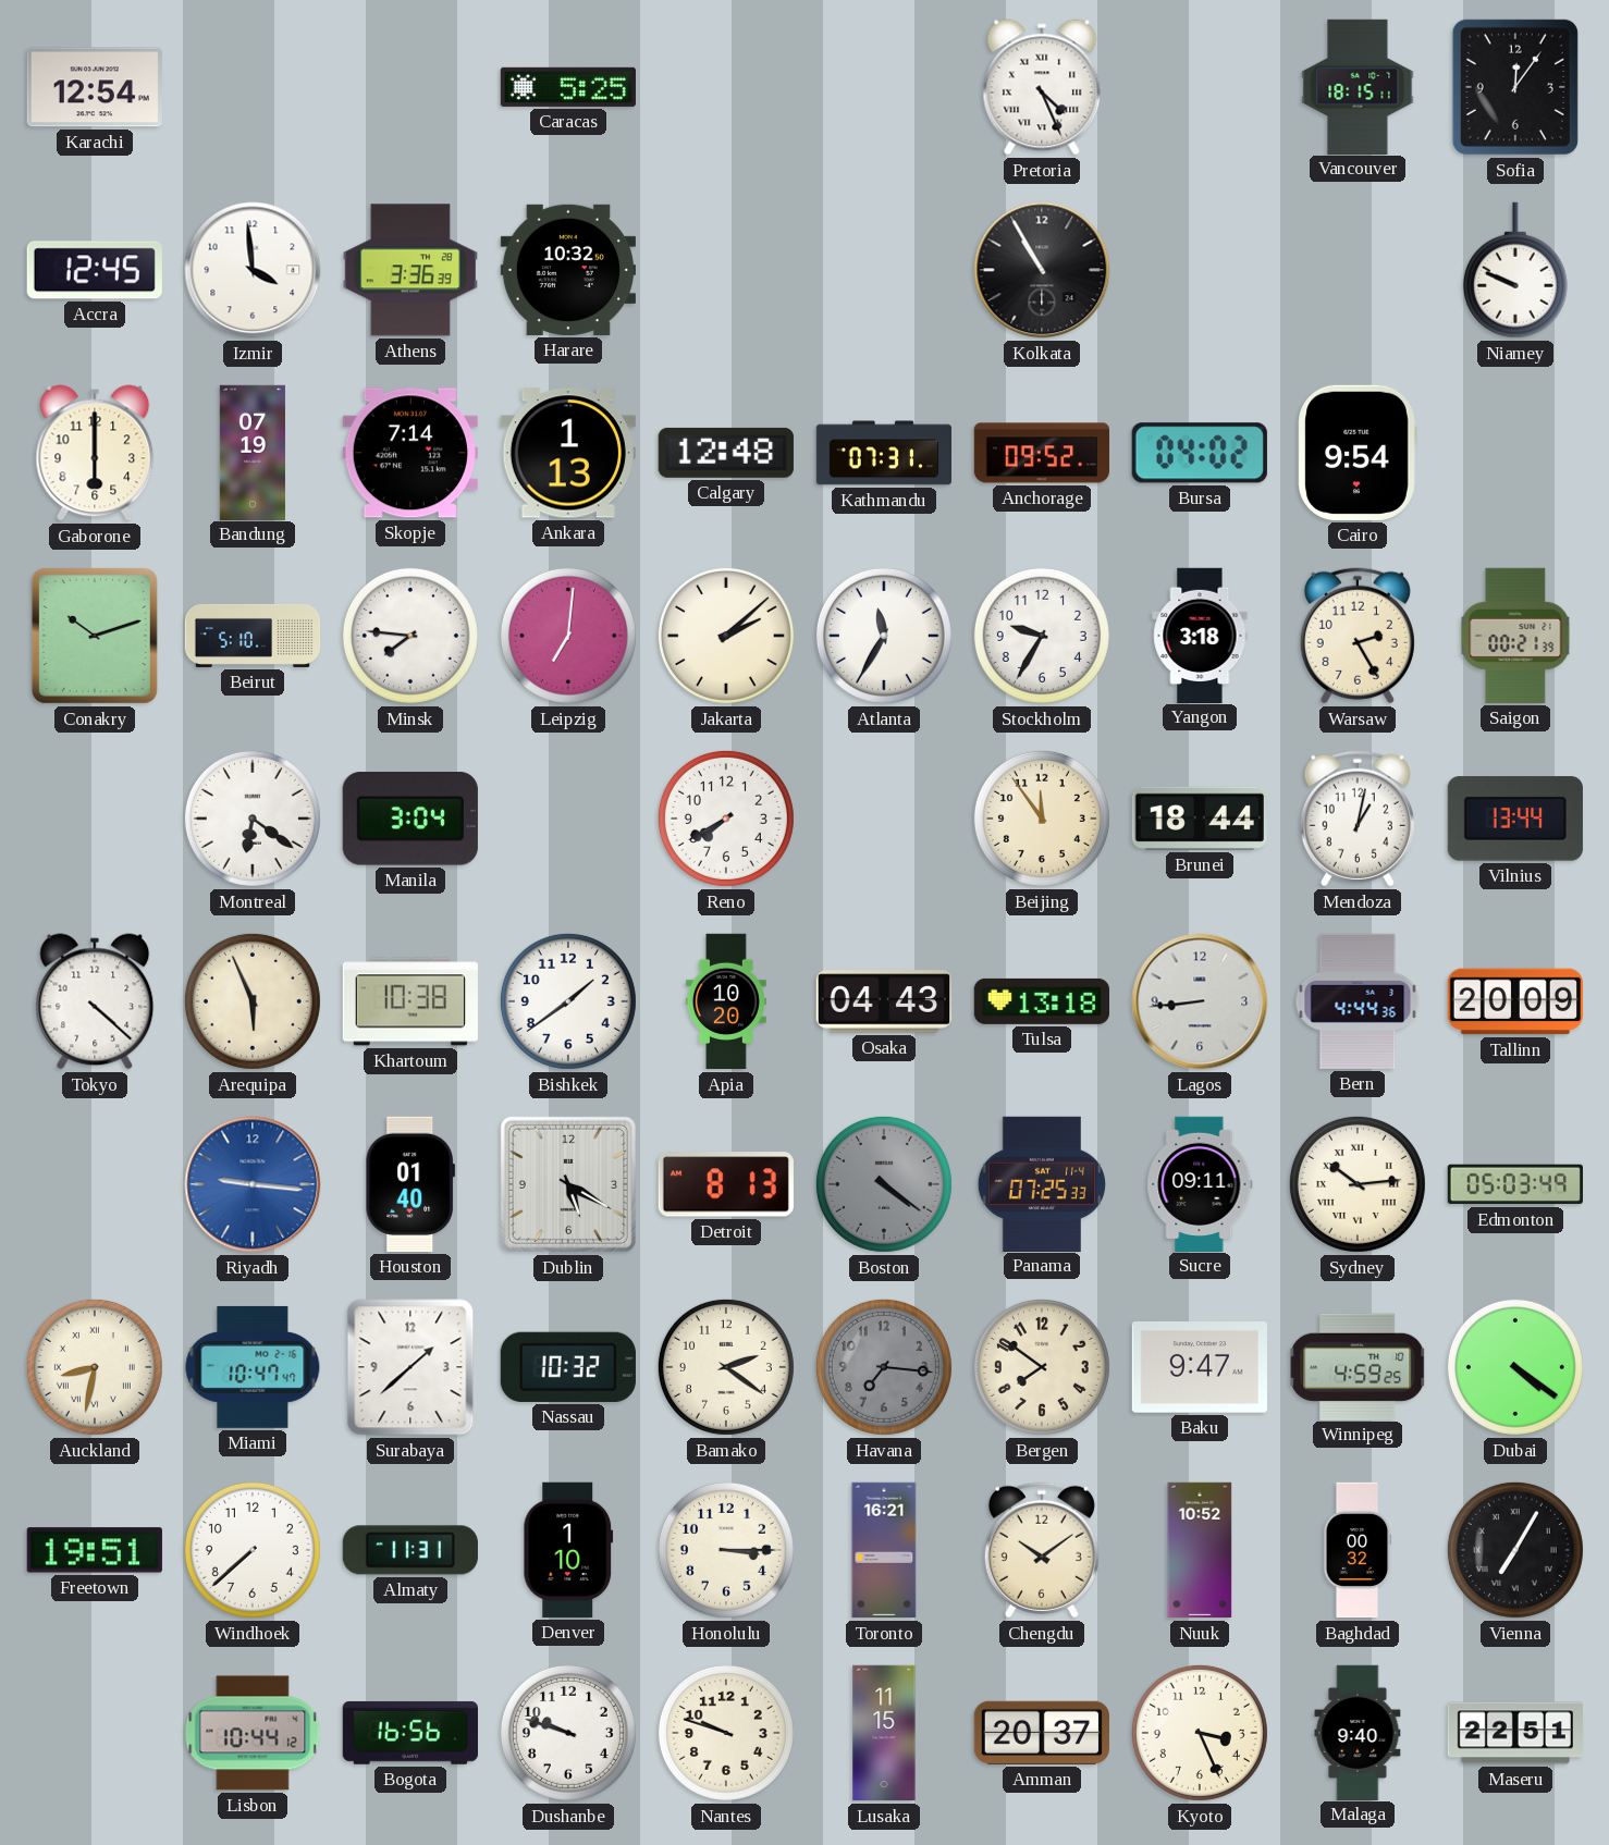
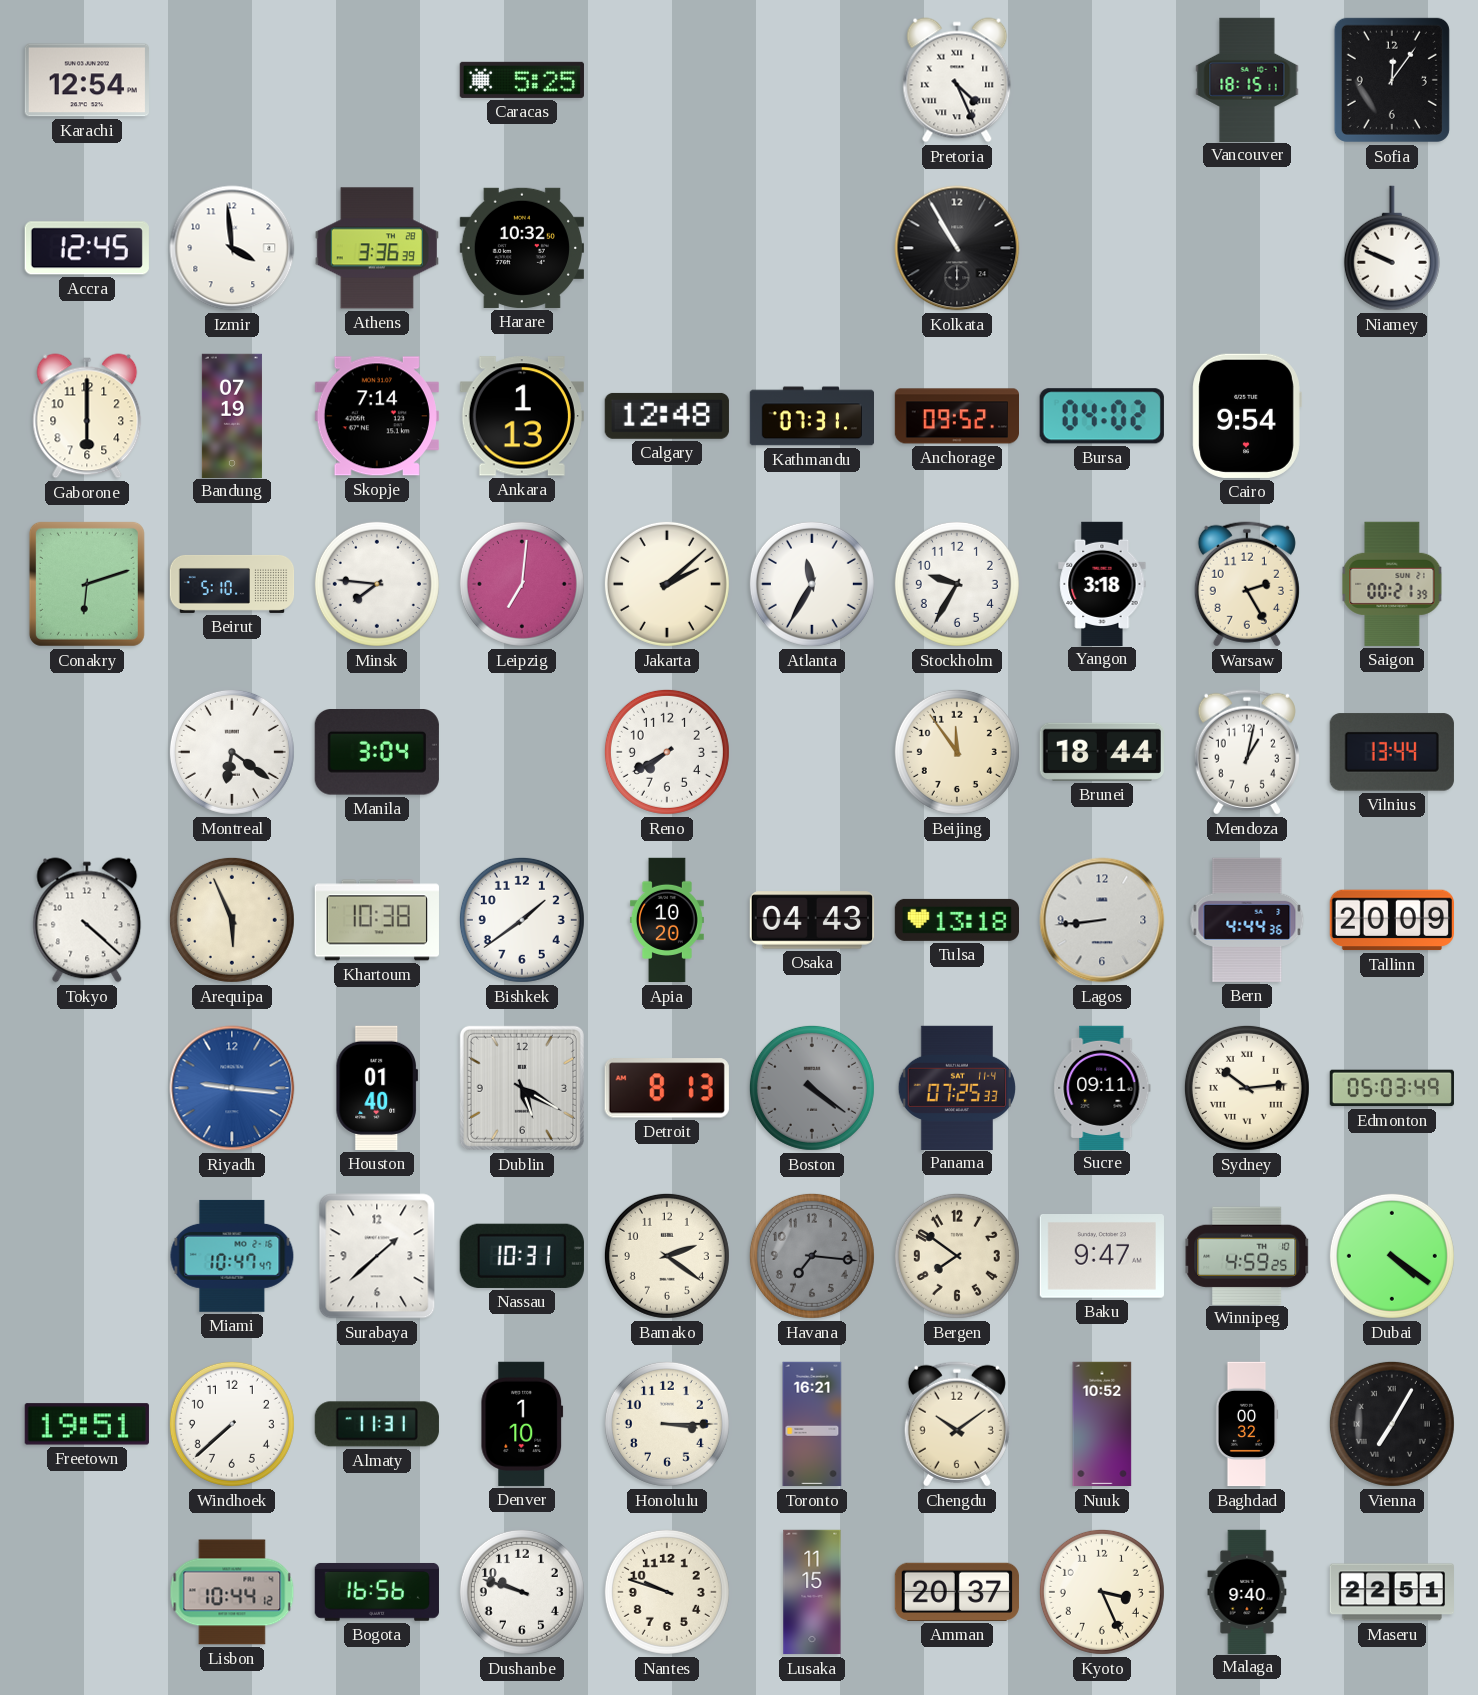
Conakry: 10:12 -> 6:12 (87, 584)
Auckland: 8:32 -> none (95, 1367)
Nassau: 10:32 -> 10:31 (522, 1256)
